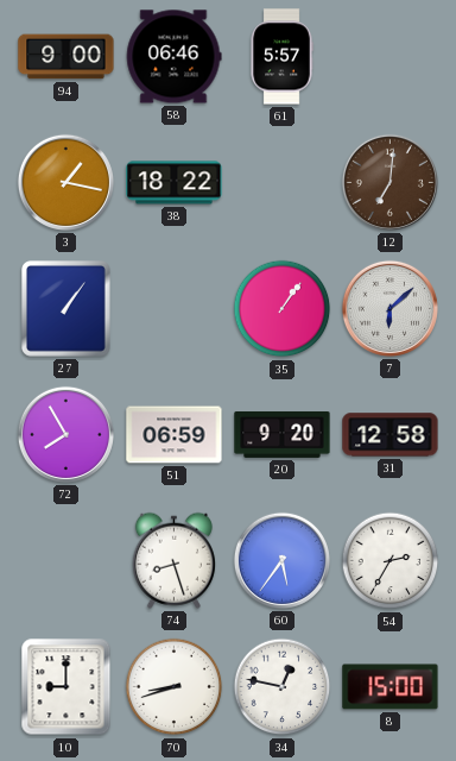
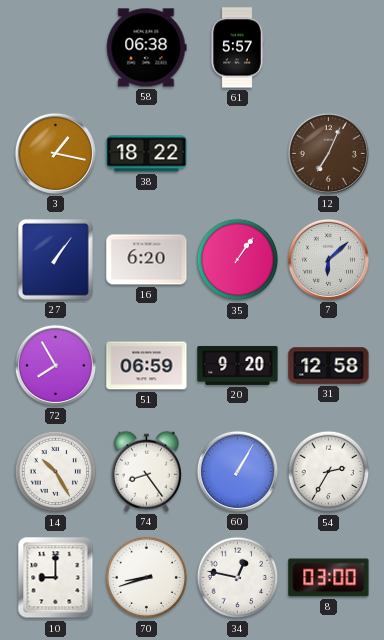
94: 9:00 -> none (66, 57)
58: 06:46 -> 06:38 (146, 48)
12: 7:01 -> 7:04 (328, 153)
16: none -> 6:20 (147, 260)
14: none -> 10:25 (56, 472)
74: 8:27 -> 8:24 (146, 471)
60: 5:36 -> 1:05 (237, 471)
8: 15:00 -> 03:00 (329, 578)
